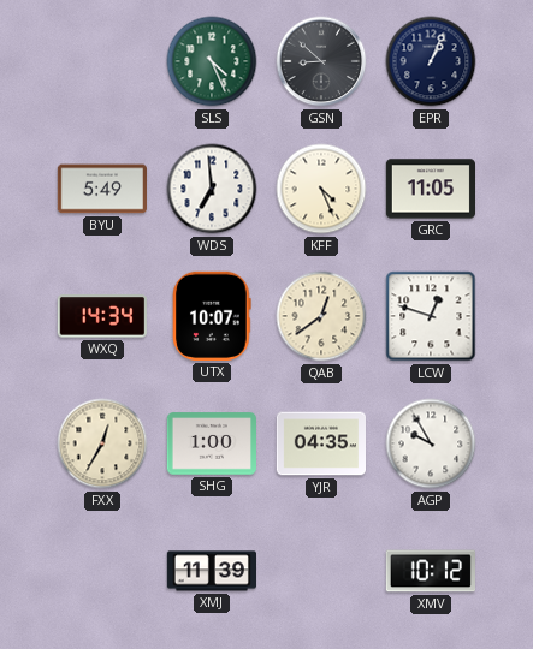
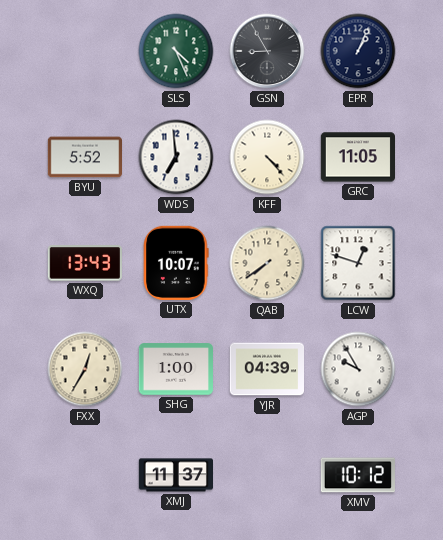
GSN: 8:52 -> 8:55 (267, 51)
BYU: 5:49 -> 5:52 (84, 157)
KFF: 4:26 -> 4:23 (267, 157)
WXQ: 14:34 -> 13:43 (85, 263)
QAB: 12:39 -> 7:39 (267, 263)
YJR: 04:35 -> 04:39 (266, 369)
XMJ: 11:39 -> 11:37 (175, 475)
